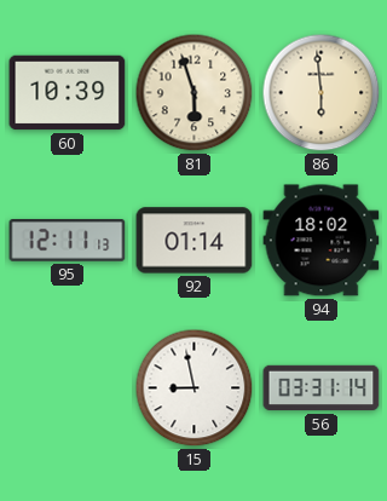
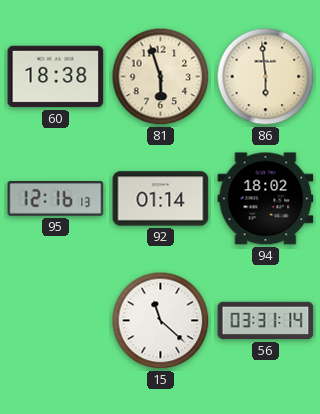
60: 10:39 -> 18:38 (56, 77)
95: 12:11 -> 12:16 (56, 199)
15: 8:58 -> 11:22 (161, 321)
